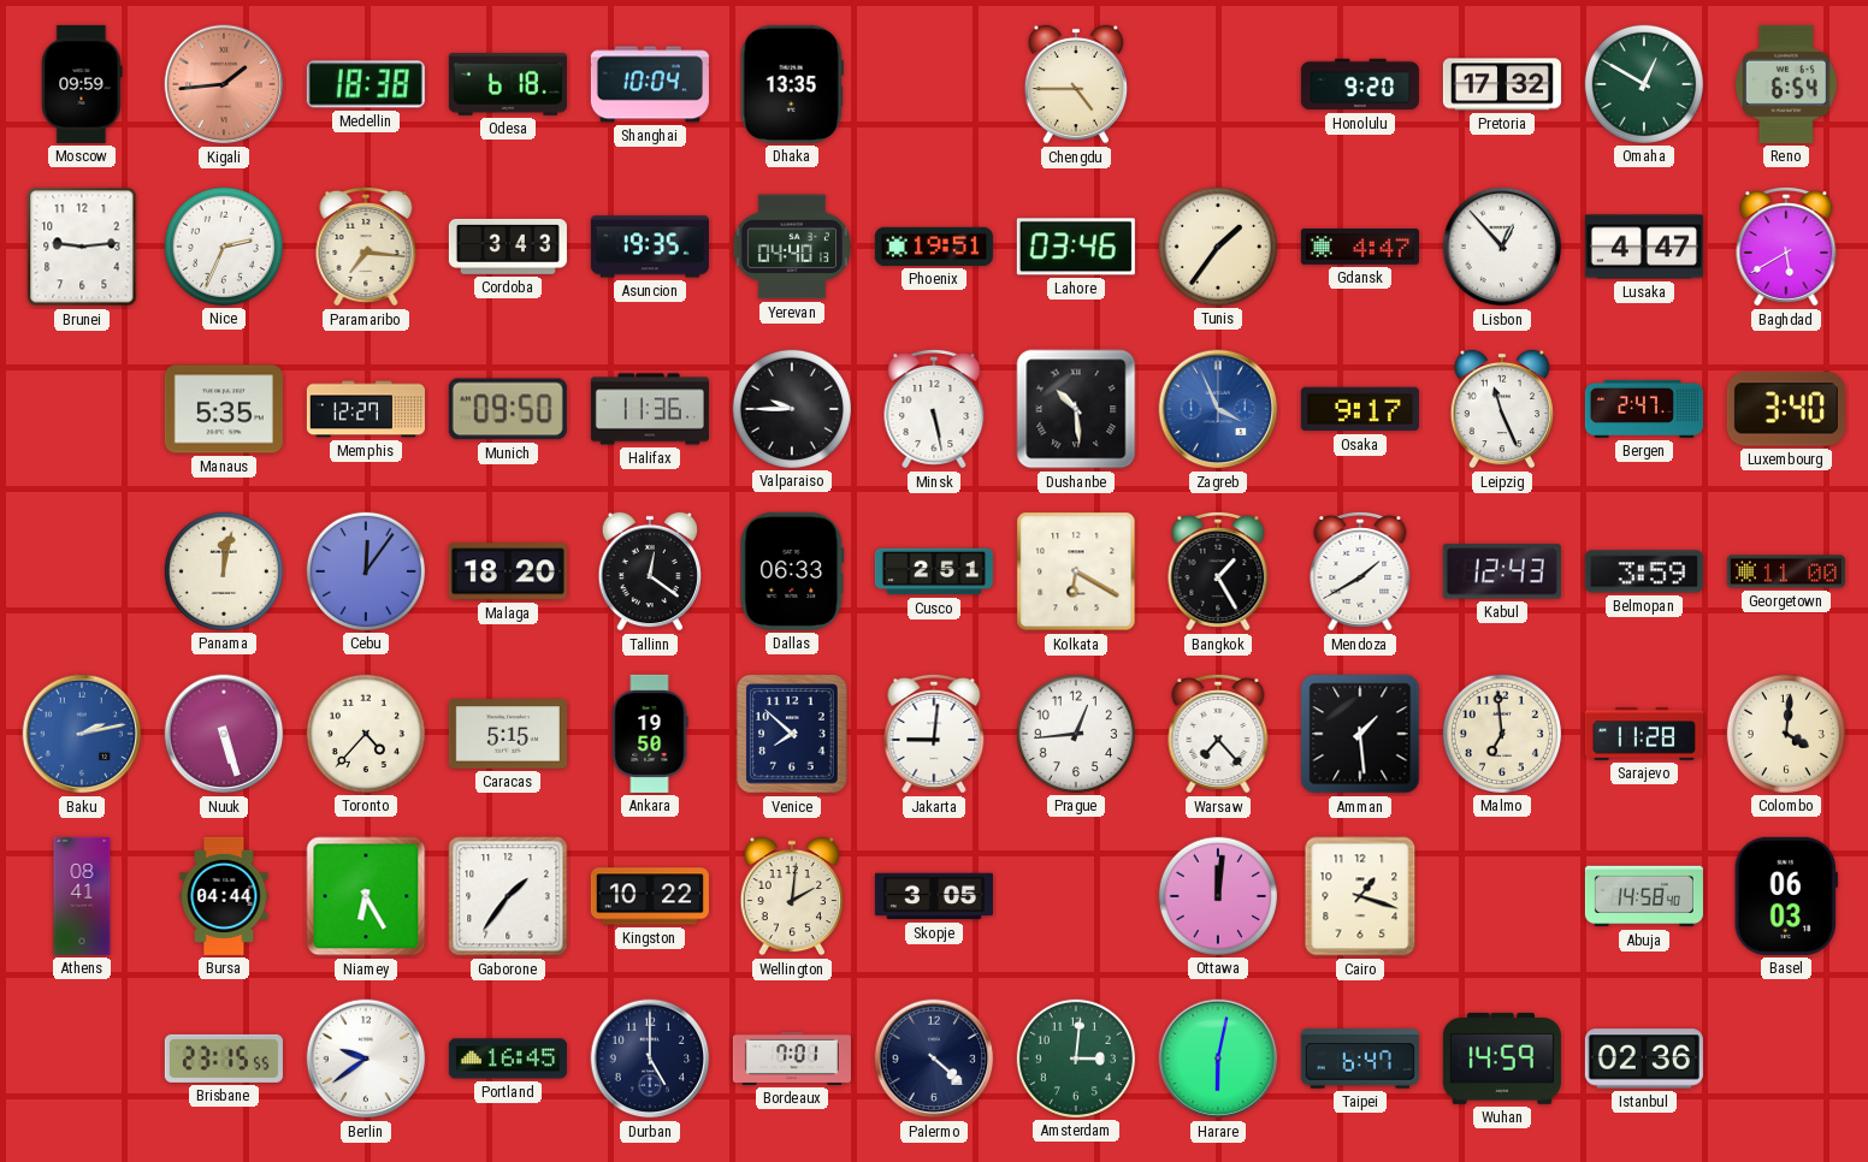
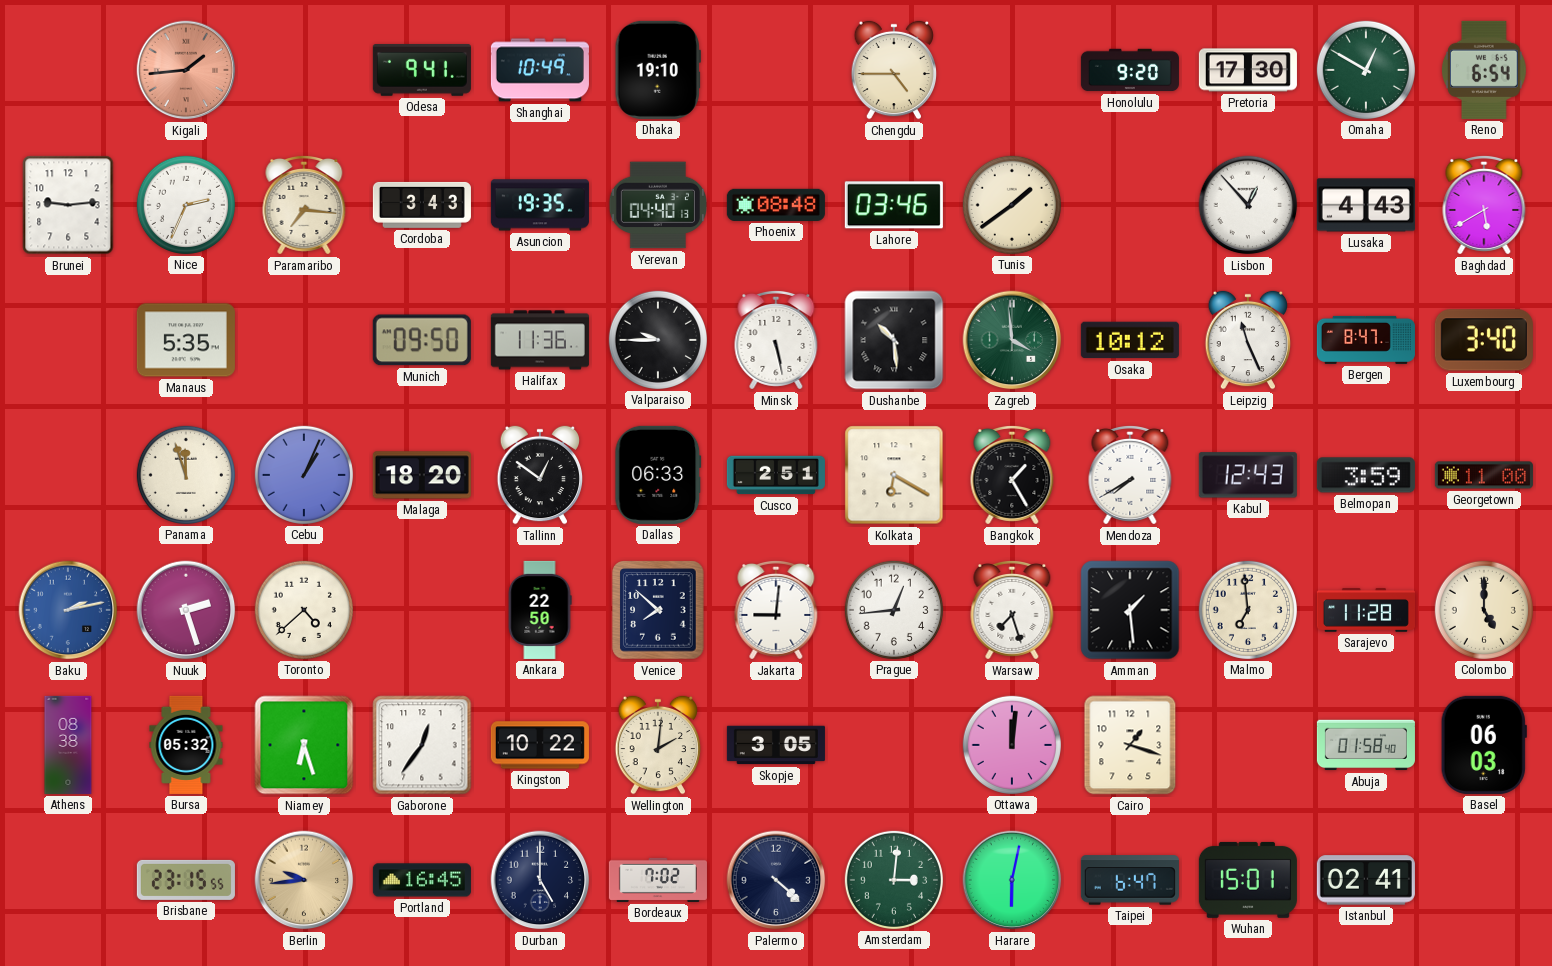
Moscow: 09:59 -> none (82, 84)
Medellin: 18:38 -> none (366, 84)
Odesa: 6:18 -> 9:41 (422, 71)
Shanghai: 10:04 -> 10:49 (540, 70)
Dhaka: 13:35 -> 19:10 (658, 70)
Pretoria: 17:32 -> 17:30 (1248, 70)
Phoenix: 19:51 -> 08:48 (776, 205)
Tunis: 1:36 -> 1:39 (1012, 205)
Gdansk: 4:47 -> none (1360, 248)
Lusaka: 4:47 -> 4:43 (1366, 205)
Memphis: 12:27 -> none (366, 409)
Zagreb: 3:56 -> 3:59 (1012, 340)
Zagreb dial: blue -> green (1012, 340)
Osaka: 9:17 -> 10:12 (1130, 340)
Bergen: 2:47 -> 8:47 (1366, 340)
Panama: 12:02 -> 11:57 (186, 475)
Cebu: 12:06 -> 1:04 (304, 475)
Tallinn: 12:21 -> 12:51 (540, 475)
Mendoza: 1:40 -> 7:40 (1130, 475)
Nuuk: 5:27 -> 2:27 (186, 610)
Toronto: 4:37 -> 4:38 (304, 610)
Caracas: 5:15 -> none (508, 734)
Ankara: 19:50 -> 22:50 (540, 610)
Warsaw: 7:23 -> 7:27 (1012, 610)
Colombo: 4:01 -> 5:00 (1484, 610)
Athens: 08:41 -> 08:38 (68, 745)
Bursa: 04:44 -> 05:32 (186, 745)
Niamey: 6:25 -> 6:27 (304, 745)
Gaborone: 1:36 -> 12:36 (422, 745)
Abuja: 14:58 -> 01:58 (1366, 745)
Berlin: 9:39 -> 9:44 (304, 880)
Berlin dial: white -> champagne (304, 880)
Bordeaux: 7:01 -> 7:02 (658, 880)
Wuhan: 14:59 -> 15:01 (1248, 880)
Istanbul: 02:36 -> 02:41 (1366, 880)
